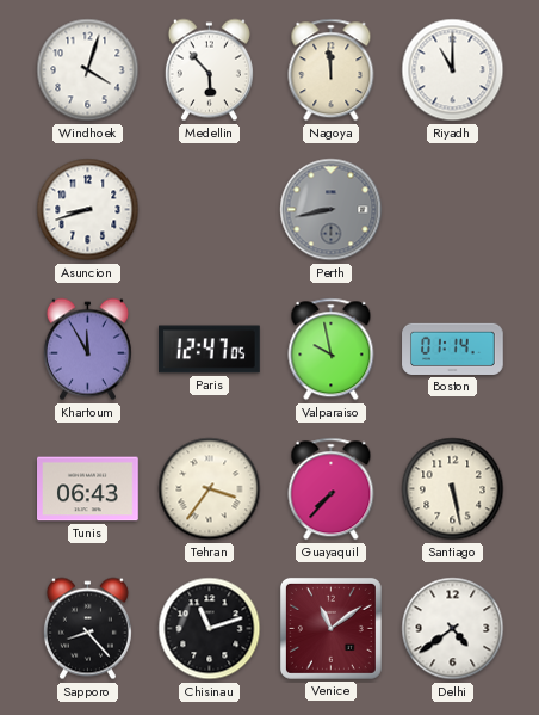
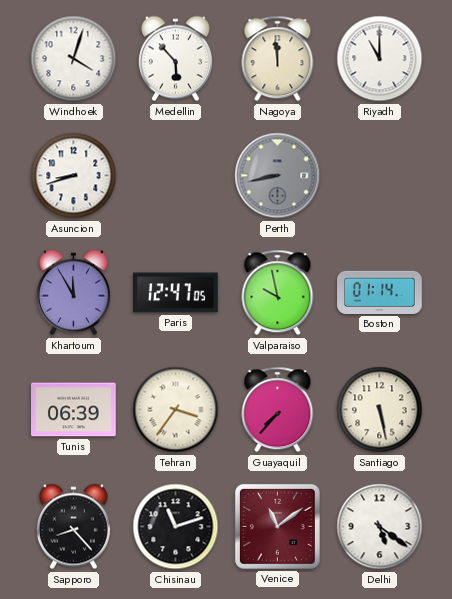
Tunis: 06:43 -> 06:39 (74, 410)
Delhi: 4:39 -> 5:21 (380, 527)
